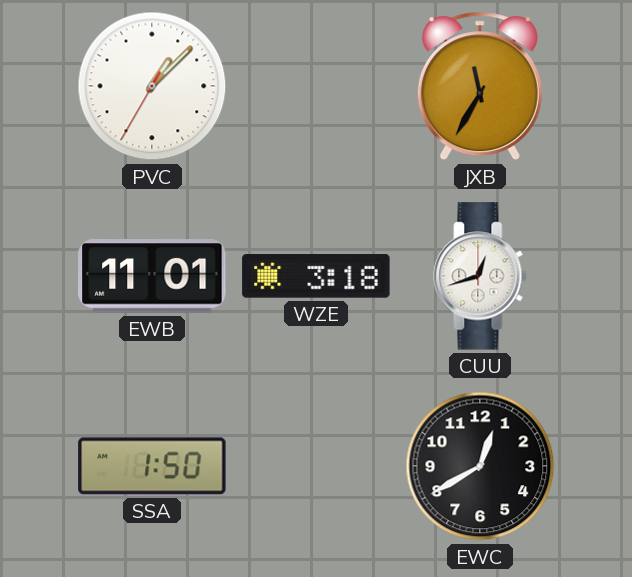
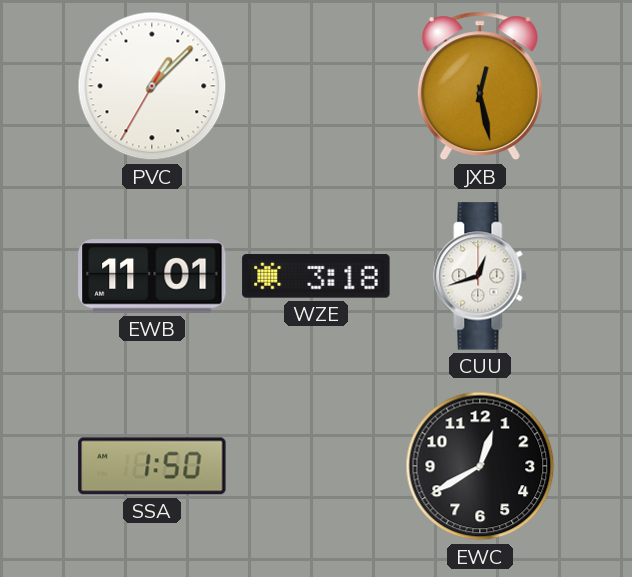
JXB: 11:35 -> 12:28 (480, 86)
